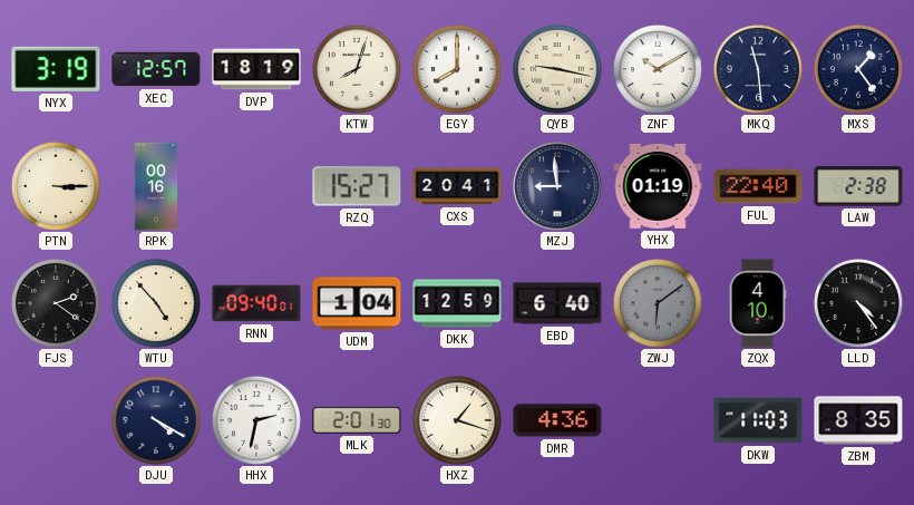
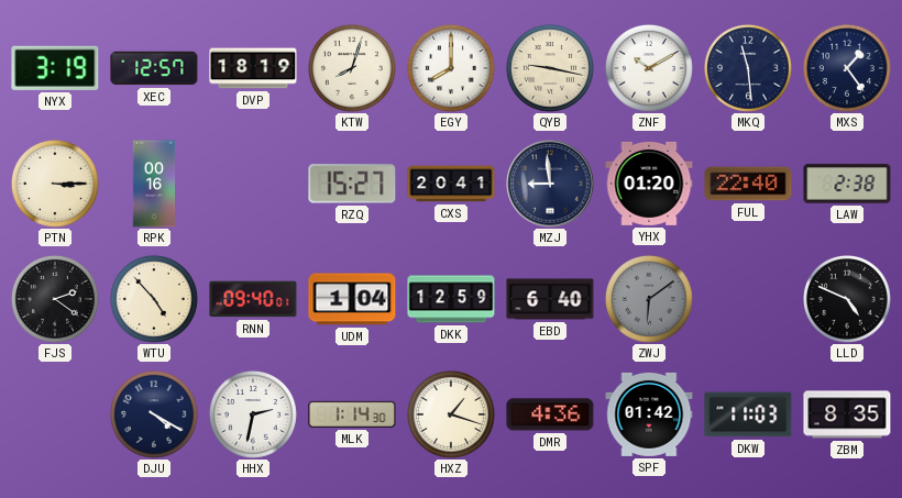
YHX: 01:19 -> 01:20 (649, 184)
ZQX: 4:10 -> none (758, 303)
LLD: 4:24 -> 4:49 (847, 299)
MLK: 2:01 -> 1:14 (352, 414)
SPF: none -> 01:42 (649, 414)
